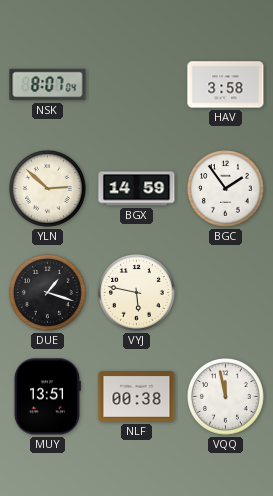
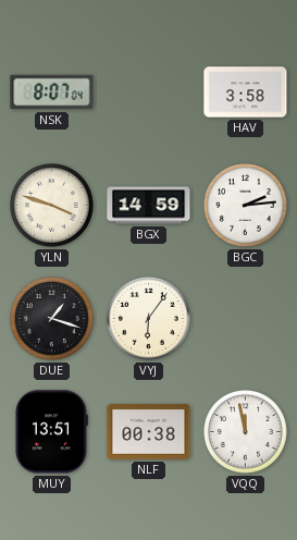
YLN: 2:52 -> 3:48 (52, 206)
BGC: 1:54 -> 2:14 (246, 206)
VYJ: 5:47 -> 6:06 (149, 319)
